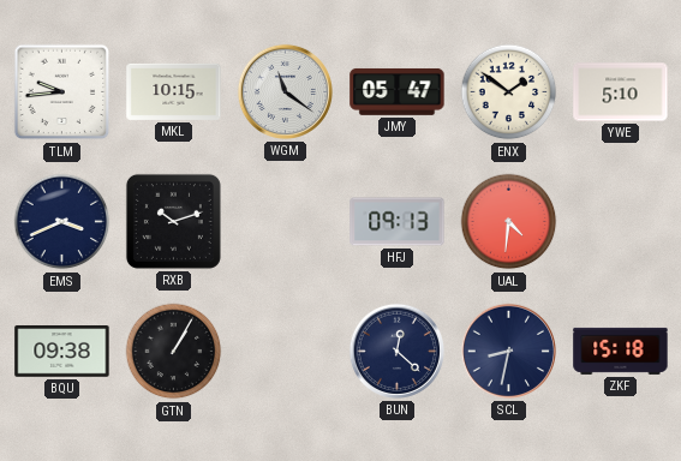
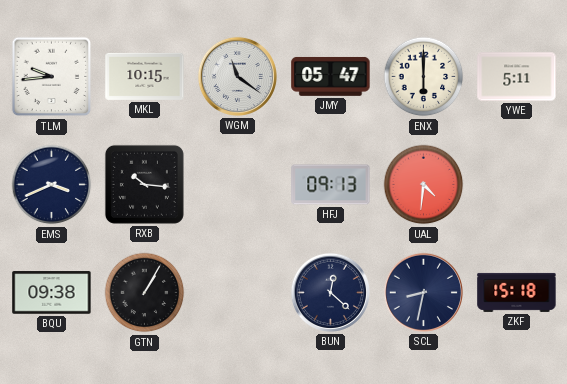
ENX: 1:51 -> 6:00 (424, 77)
YWE: 5:10 -> 5:11 (517, 77)
RXB: 10:12 -> 10:16 (144, 184)
